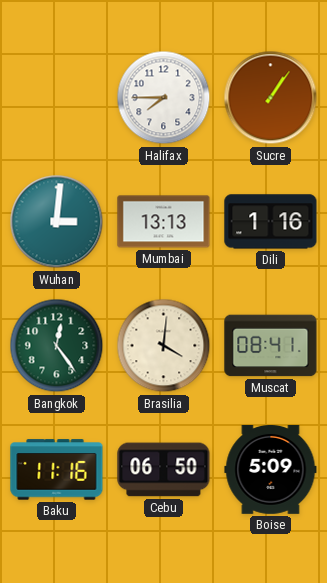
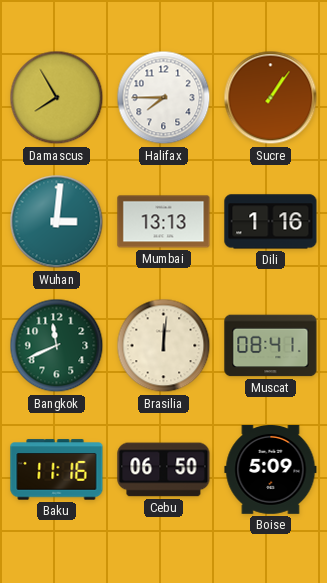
Damascus: none -> 7:55 (57, 98)
Bangkok: 12:24 -> 11:41 (57, 346)
Brasilia: 4:01 -> 12:01 (164, 346)
